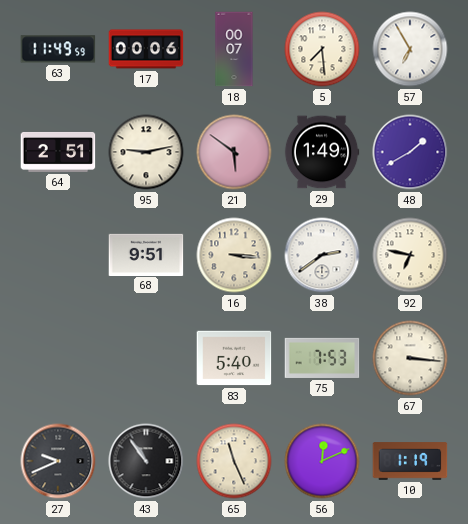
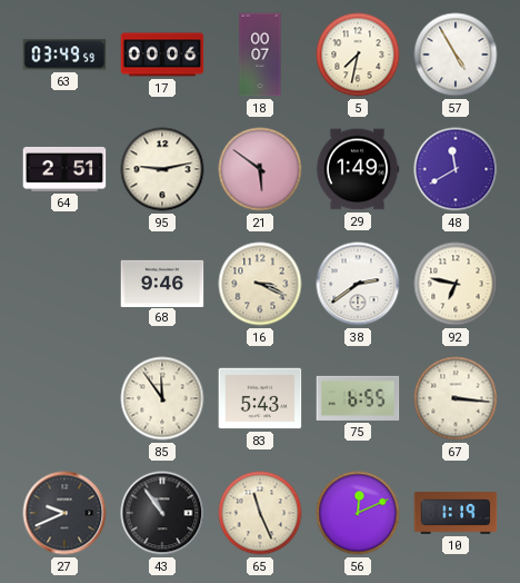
63: 11:49 -> 03:49 (64, 55)
5: 7:29 -> 7:32 (358, 55)
57: 6:55 -> 4:55 (456, 55)
48: 1:40 -> 11:40 (456, 169)
68: 9:51 -> 9:46 (162, 283)
16: 3:16 -> 3:19 (260, 284)
85: none -> 11:54 (162, 398)
83: 5:40 -> 5:43 (260, 398)
75: 7:53 -> 6:55 (358, 398)
